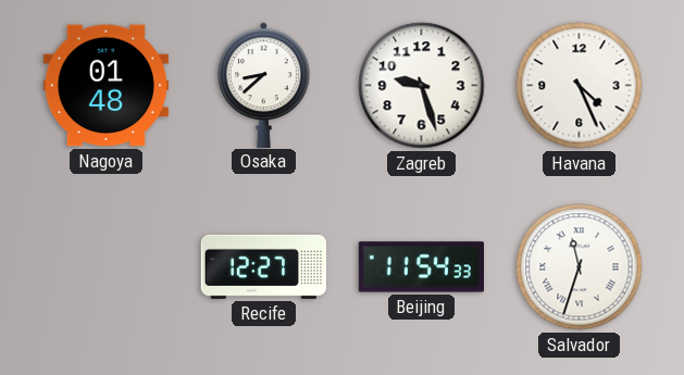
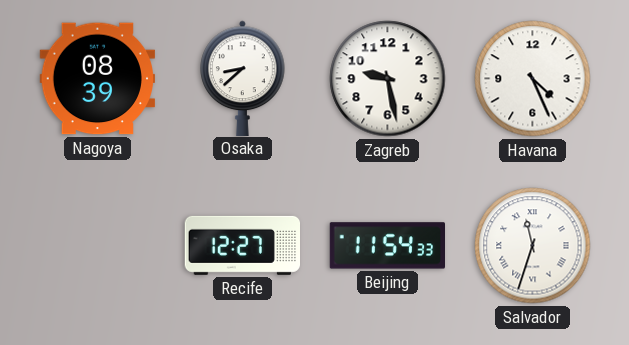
Nagoya: 01:48 -> 08:39 (97, 79)
Zagreb: 9:27 -> 9:28 (388, 79)
